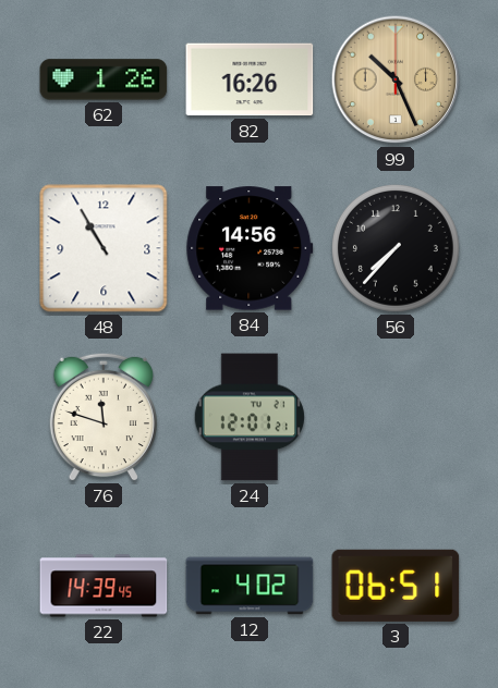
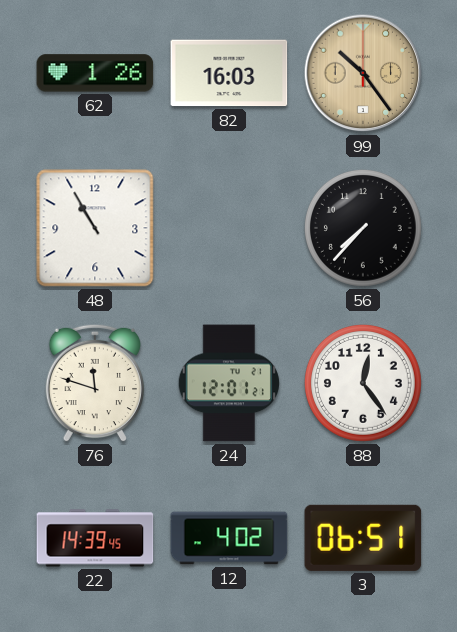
82: 16:26 -> 16:03 (229, 73)
99: 10:26 -> 10:24 (363, 73)
84: 14:56 -> none (250, 248)
88: none -> 12:24 (363, 383)
